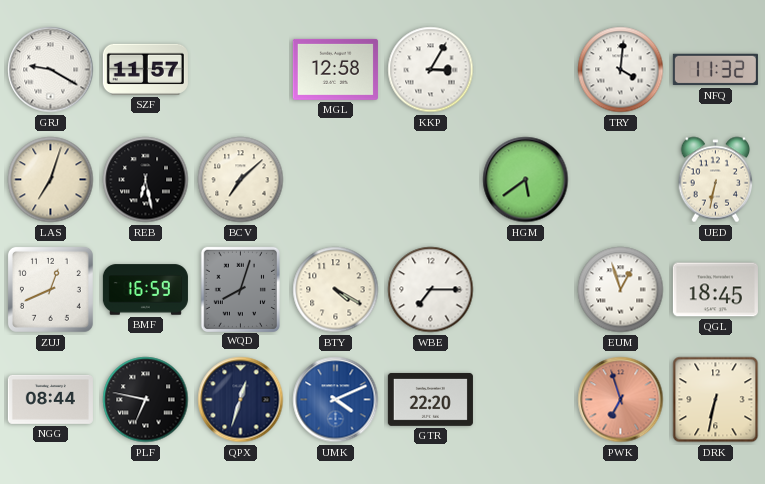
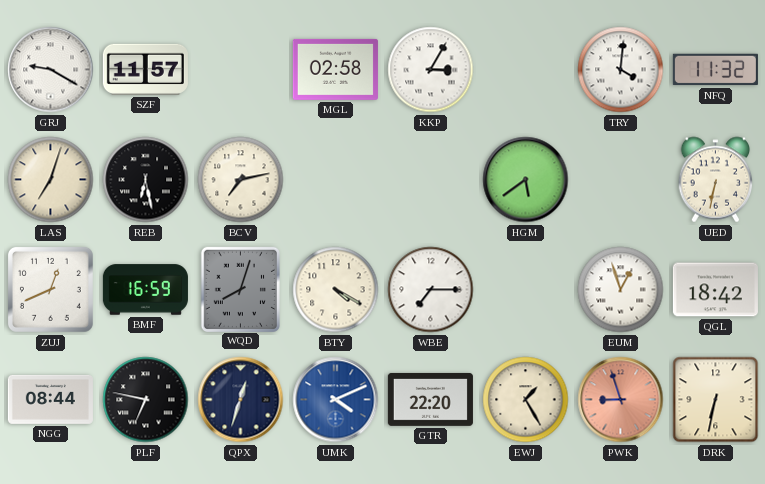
MGL: 12:58 -> 02:58 (335, 69)
BCV: 7:08 -> 7:13 (241, 180)
QGL: 18:45 -> 18:42 (715, 290)
EWJ: none -> 1:25 (526, 400)
PWK: 6:57 -> 8:57 (621, 400)
